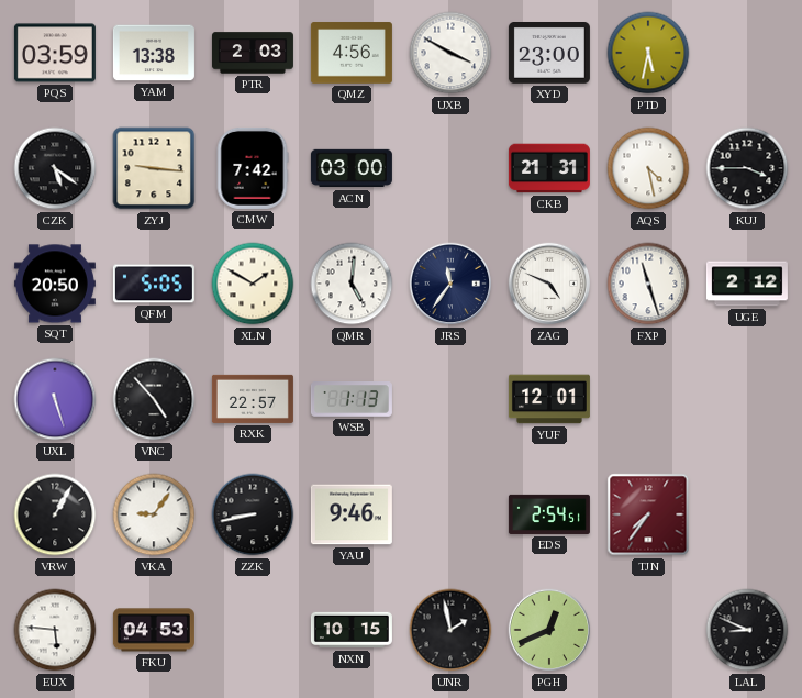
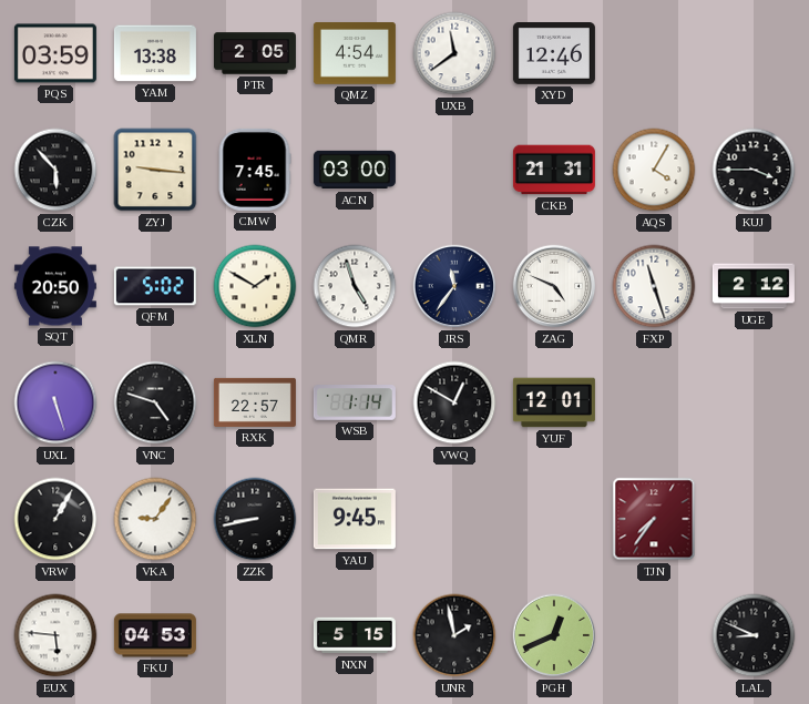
PTR: 2:03 -> 2:05 (255, 53)
QMZ: 4:56 -> 4:54 (355, 53)
UXB: 3:50 -> 11:39 (454, 53)
XYD: 23:00 -> 12:46 (554, 54)
PTD: 5:32 -> none (648, 53)
CZK: 5:21 -> 5:53 (55, 170)
CMW: 7:42 -> 7:45 (255, 170)
AQS: 4:28 -> 4:05 (654, 170)
QFM: 5:05 -> 5:02 (155, 286)
QMR: 5:01 -> 4:57 (355, 286)
VNC: 4:53 -> 4:48 (155, 402)
WSB: 1:13 -> 1:14 (355, 402)
VWQ: none -> 12:50 (454, 402)
YAU: 9:46 -> 9:45 (355, 519)
EDS: 2:54 -> none (549, 514)
NXN: 10:15 -> 5:15 (355, 635)
